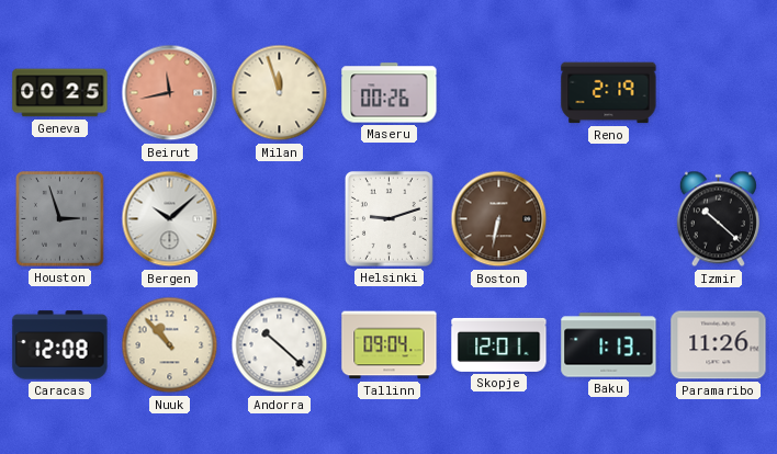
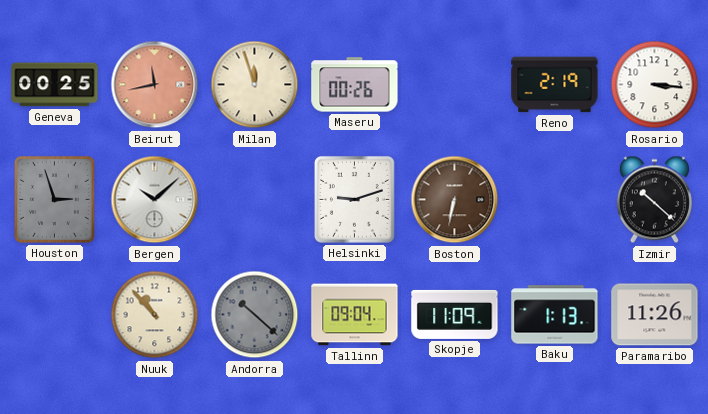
Rosario: none -> 3:16 (655, 85)
Caracas: 12:08 -> none (60, 345)
Andorra dial: white -> grey (255, 315)
Skopje: 12:01 -> 11:09 (455, 314)
